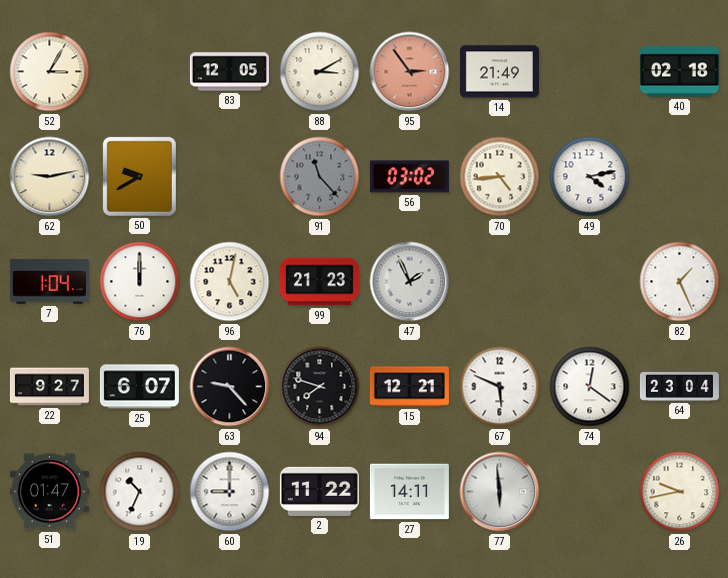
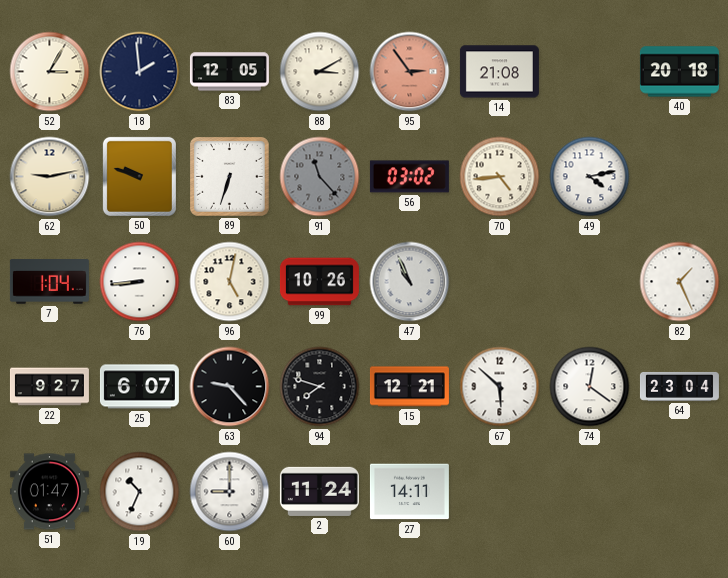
18: none -> 1:59 (140, 72)
14: 21:49 -> 21:08 (499, 72)
40: 02:18 -> 20:18 (679, 72)
50: 9:40 -> 9:48 (139, 176)
89: none -> 6:33 (230, 177)
76: 12:00 -> 8:44 (140, 282)
99: 21:23 -> 10:26 (319, 282)
47: 1:56 -> 10:56 (410, 282)
67: 5:49 -> 5:52 (500, 387)
2: 11:22 -> 11:24 (319, 491)
77: 5:59 -> none (500, 492)
26: 9:43 -> none (680, 492)
